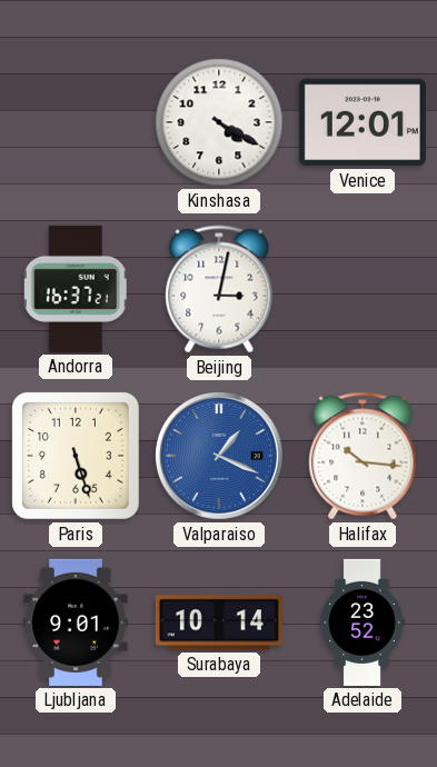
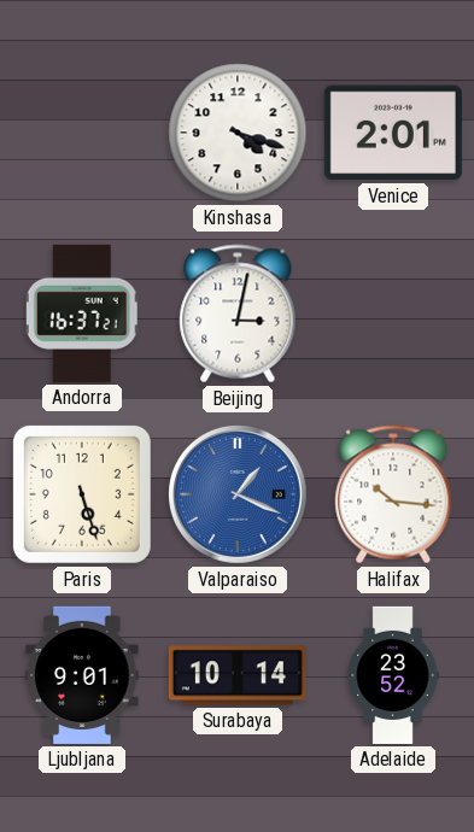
Kinshasa: 4:20 -> 4:18 (238, 133)
Venice: 12:01 -> 2:01 (393, 133)
